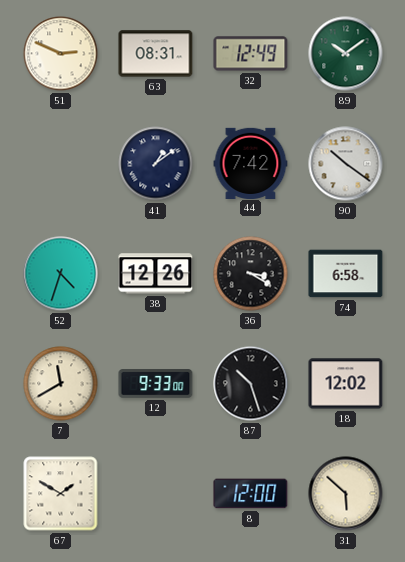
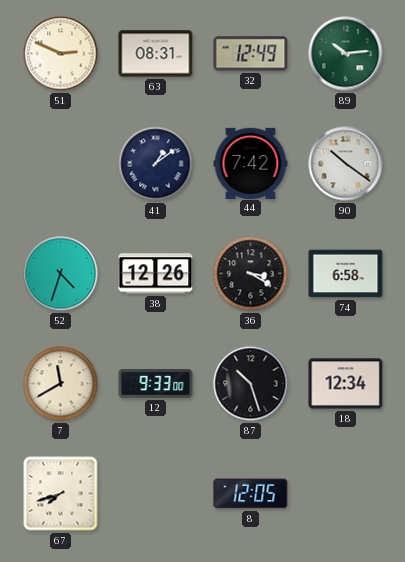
89: 10:09 -> 10:14 (346, 54)
18: 12:02 -> 12:34 (346, 384)
67: 1:50 -> 7:42 (61, 494)
8: 12:00 -> 12:05 (251, 494)
31: 5:52 -> none (346, 494)
